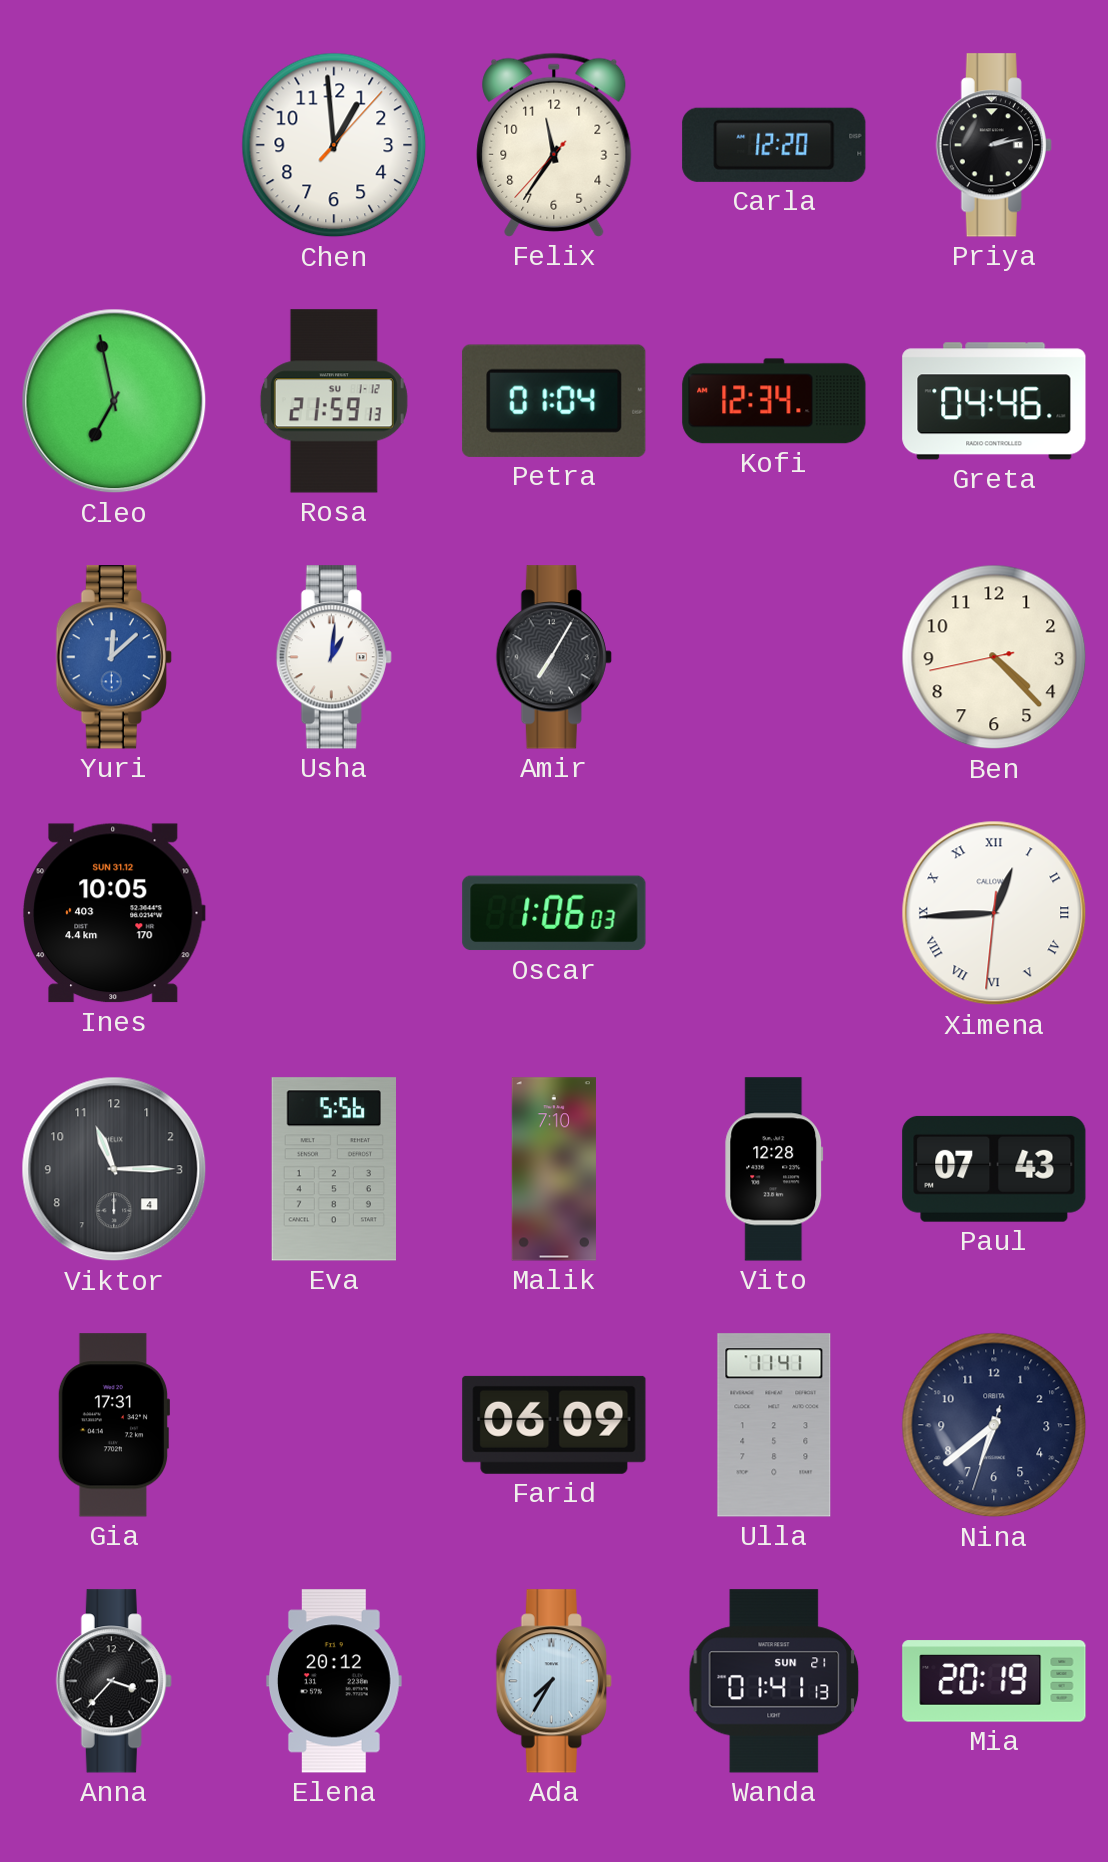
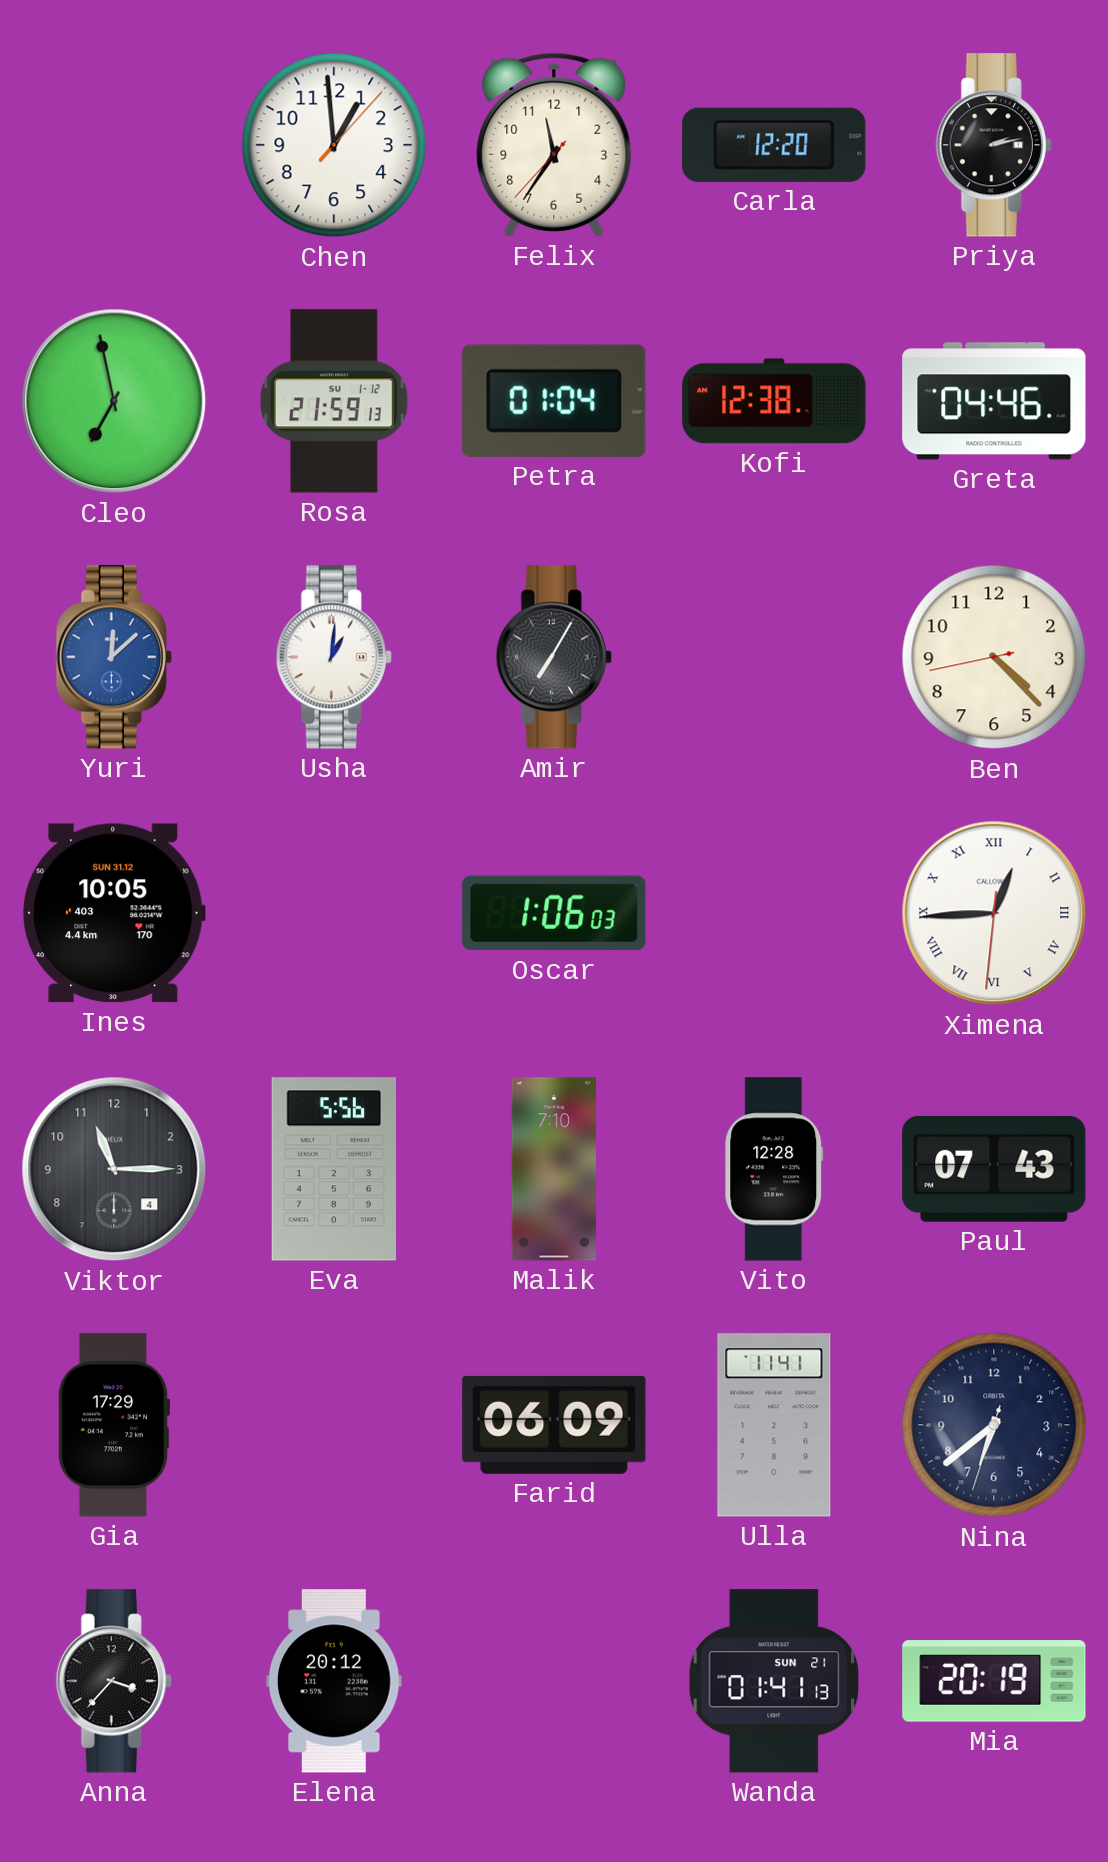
Kofi: 12:34 -> 12:38 (774, 401)
Gia: 17:31 -> 17:29 (113, 1425)
Ada: 7:35 -> none (554, 1681)
